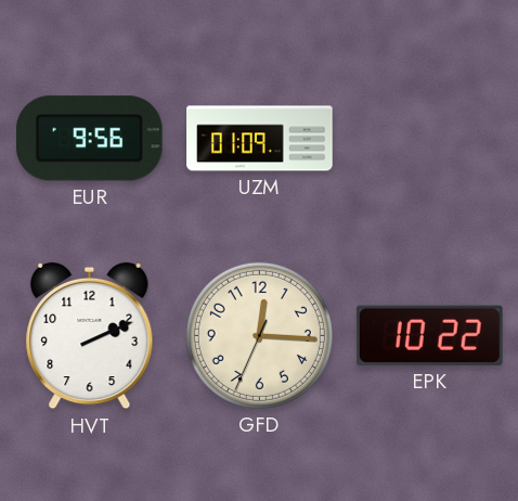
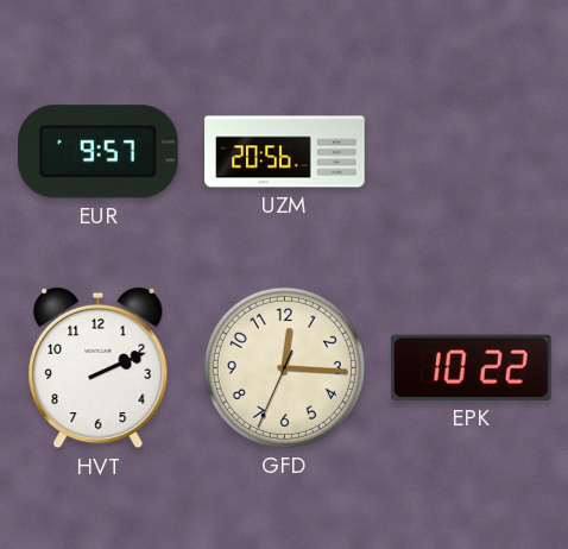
EUR: 9:56 -> 9:57 (99, 152)
UZM: 01:09 -> 20:56 (285, 152)
